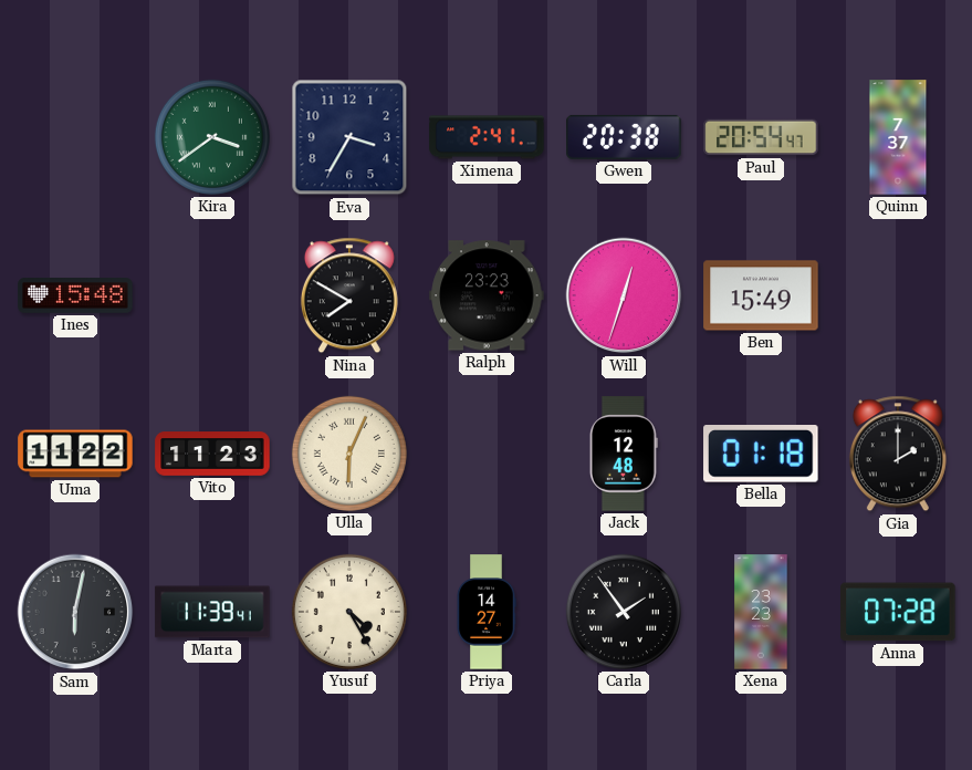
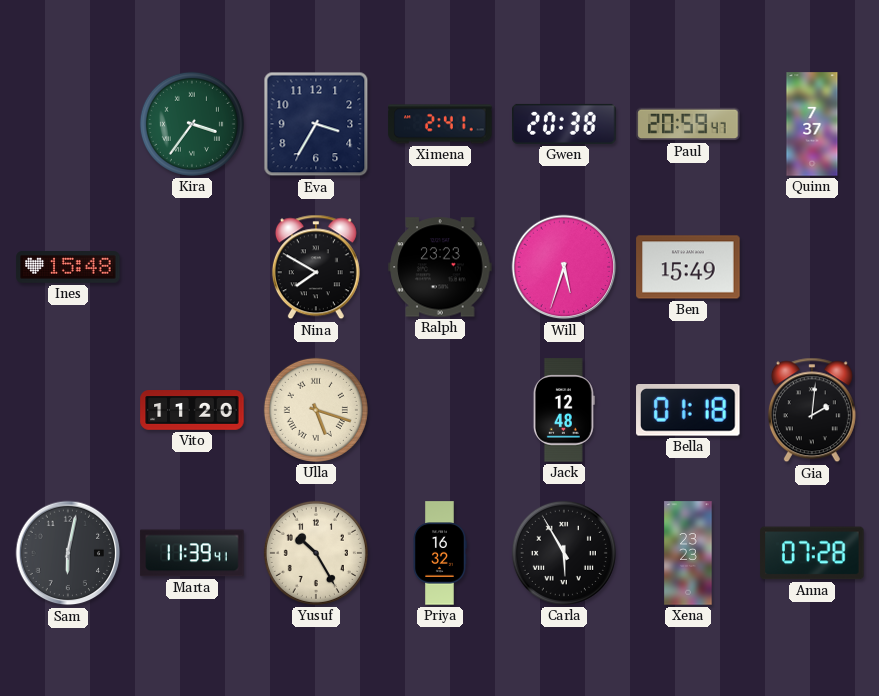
Kira: 3:39 -> 3:36 (192, 124)
Paul: 20:54 -> 20:59 (688, 124)
Will: 12:33 -> 5:33 (564, 267)
Uma: 11:22 -> none (75, 454)
Vito: 11:23 -> 11:20 (192, 410)
Ulla: 6:04 -> 5:18 (316, 410)
Gia: 2:00 -> 2:01 (812, 410)
Yusuf: 4:25 -> 10:25 (316, 553)
Priya: 14:27 -> 16:32 (440, 553)
Carla: 1:54 -> 5:55 (564, 553)
